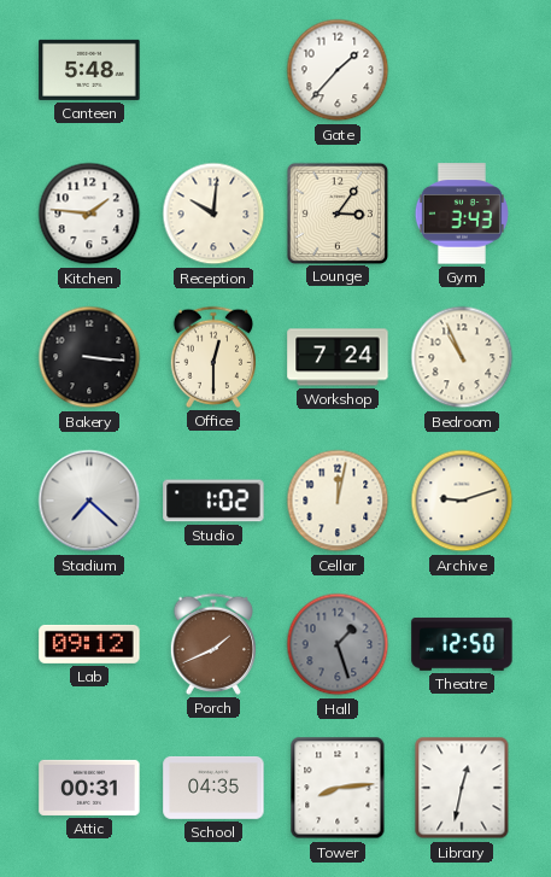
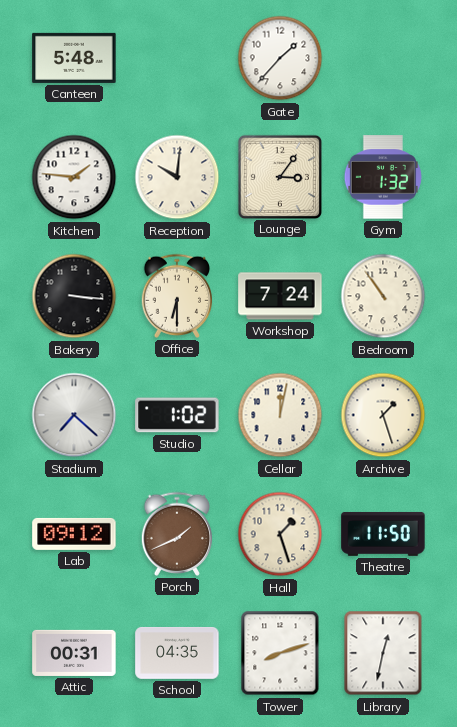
Gym: 3:43 -> 1:32 (383, 177)
Office: 12:30 -> 6:30 (177, 296)
Bedroom: 10:56 -> 10:54 (383, 296)
Archive: 9:12 -> 1:27 (383, 415)
Hall dial: grey -> cream (280, 534)
Theatre: 12:50 -> 11:50 (383, 534)
Tower: 8:14 -> 8:12 (280, 653)
